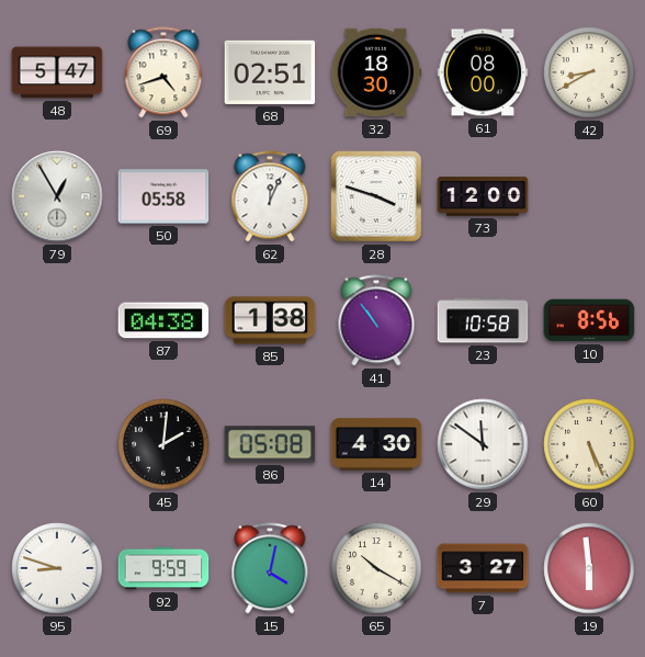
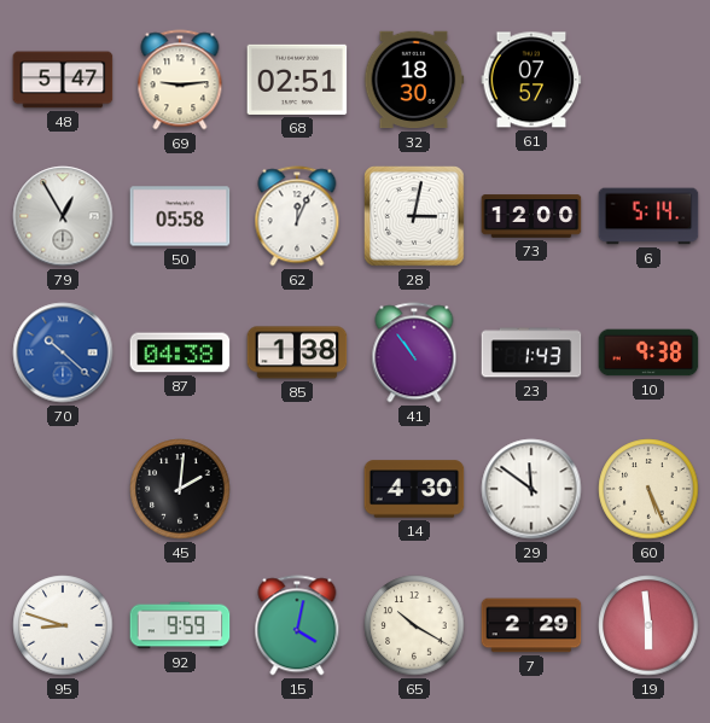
69: 4:42 -> 9:14 (180, 80)
61: 08:00 -> 07:57 (531, 80)
42: 8:40 -> none (589, 72)
28: 3:48 -> 3:02 (415, 217)
6: none -> 5:14 (648, 216)
70: none -> 10:22 (63, 352)
23: 10:58 -> 1:43 (531, 352)
10: 8:56 -> 9:38 (648, 352)
86: 05:08 -> none (270, 444)
7: 3:27 -> 2:29 (531, 625)
